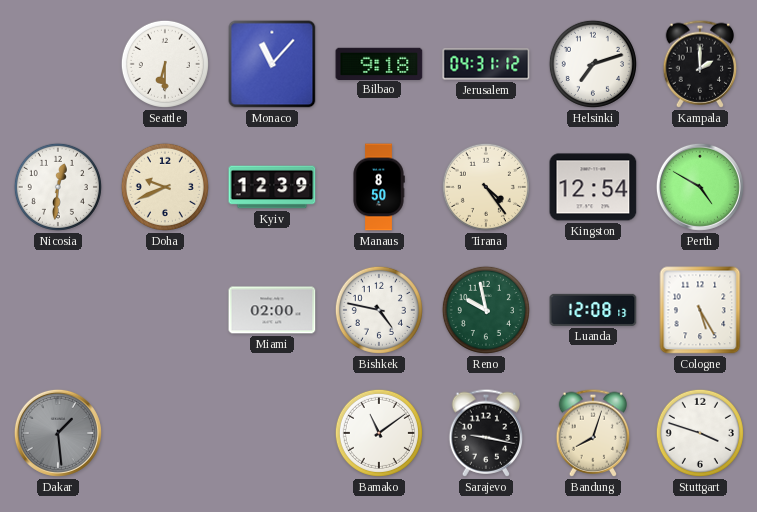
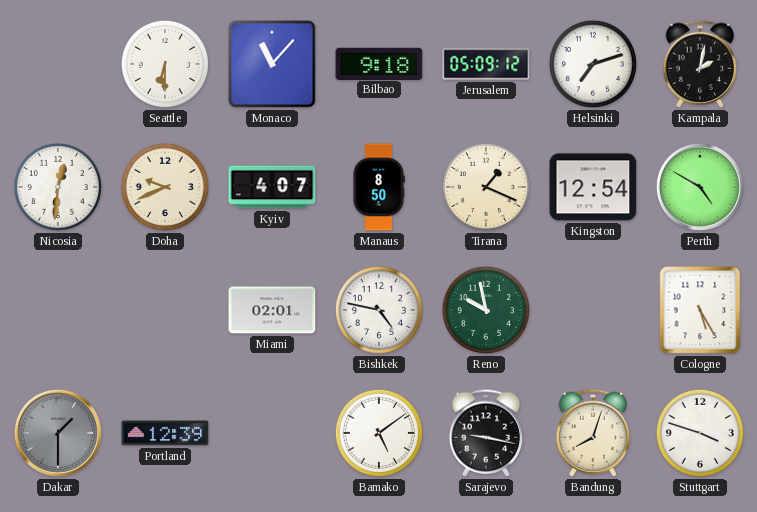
Jerusalem: 04:31 -> 05:09 (486, 64)
Kampala: 2:00 -> 2:02 (700, 64)
Kyiv: 12:39 -> 4:07 (272, 187)
Tirana: 4:24 -> 1:19 (486, 187)
Miami: 02:00 -> 02:01 (272, 310)
Luanda: 12:08 -> none (593, 310)
Dakar: 1:29 -> 1:30 (58, 433)
Portland: none -> 12:39 (165, 433)
Bamako: 11:09 -> 5:09 (379, 433)
